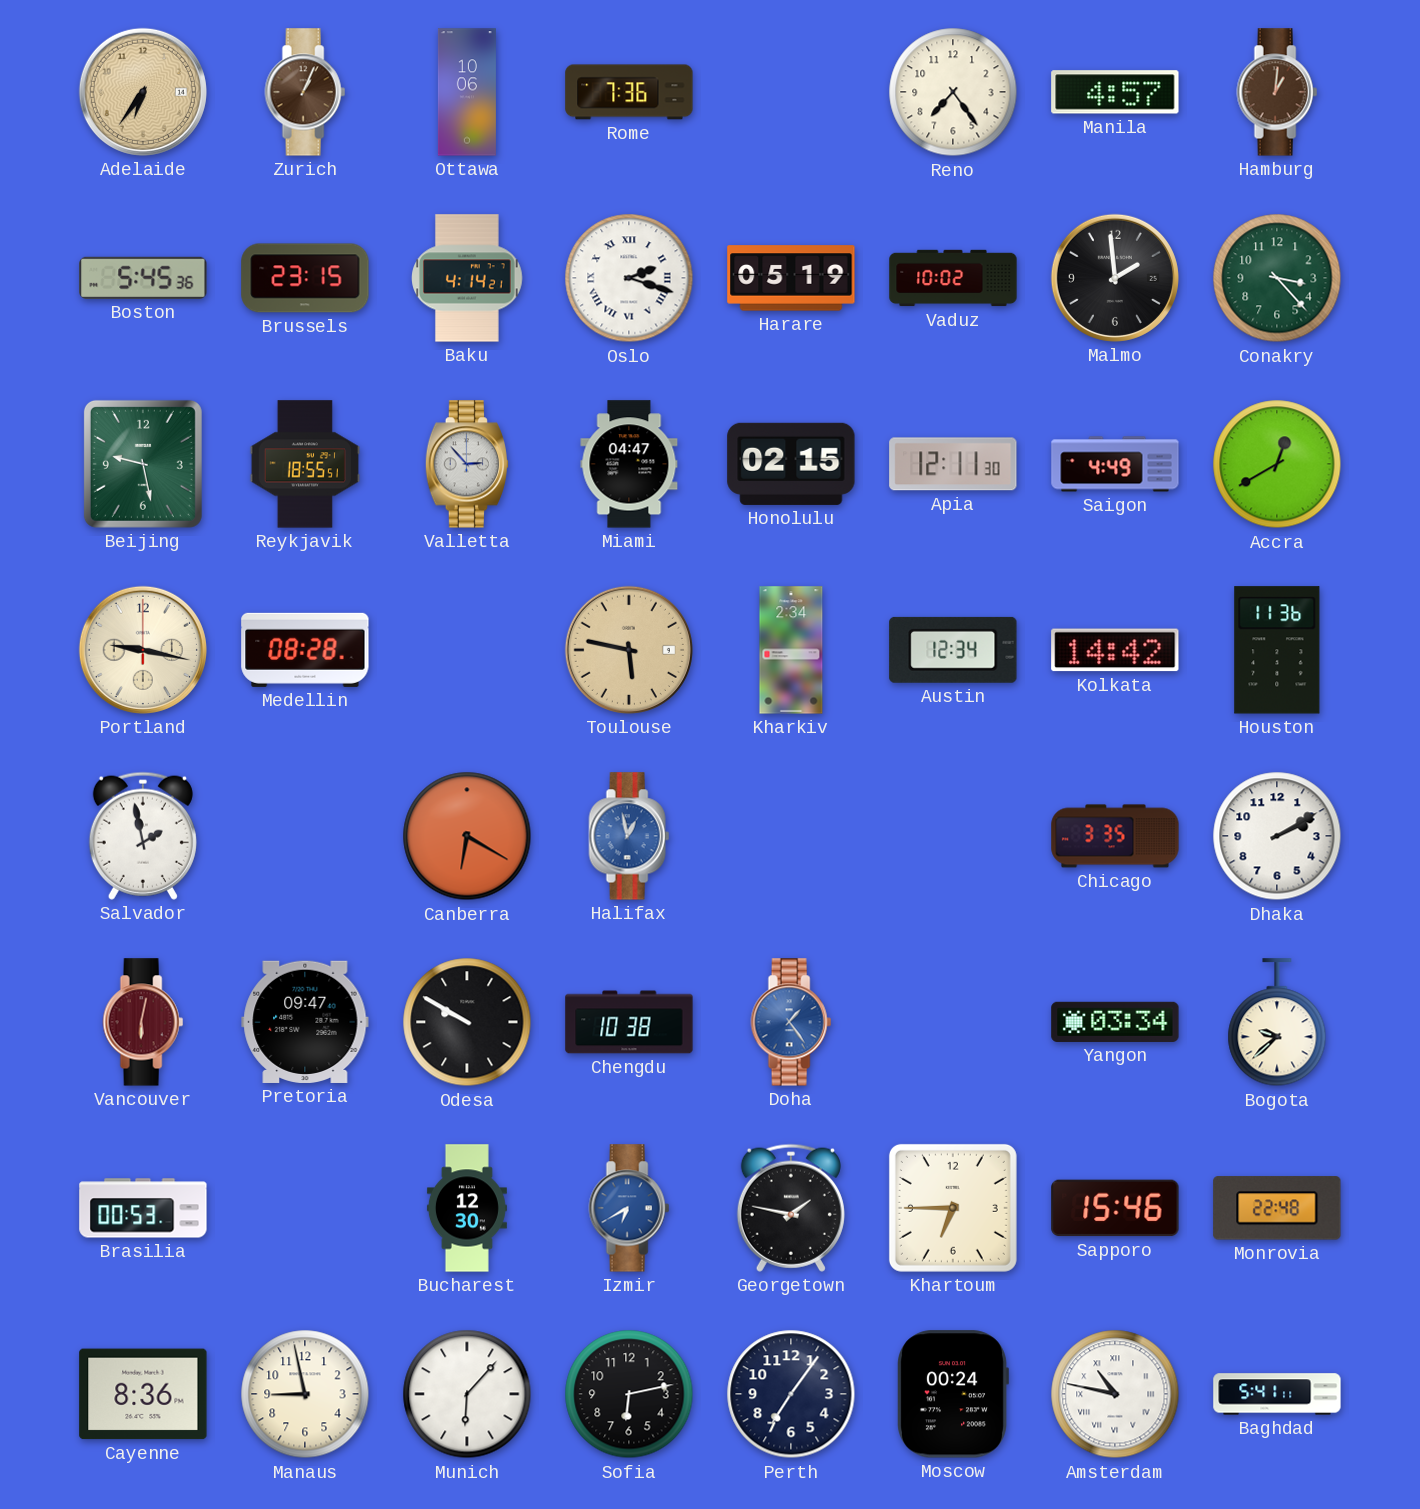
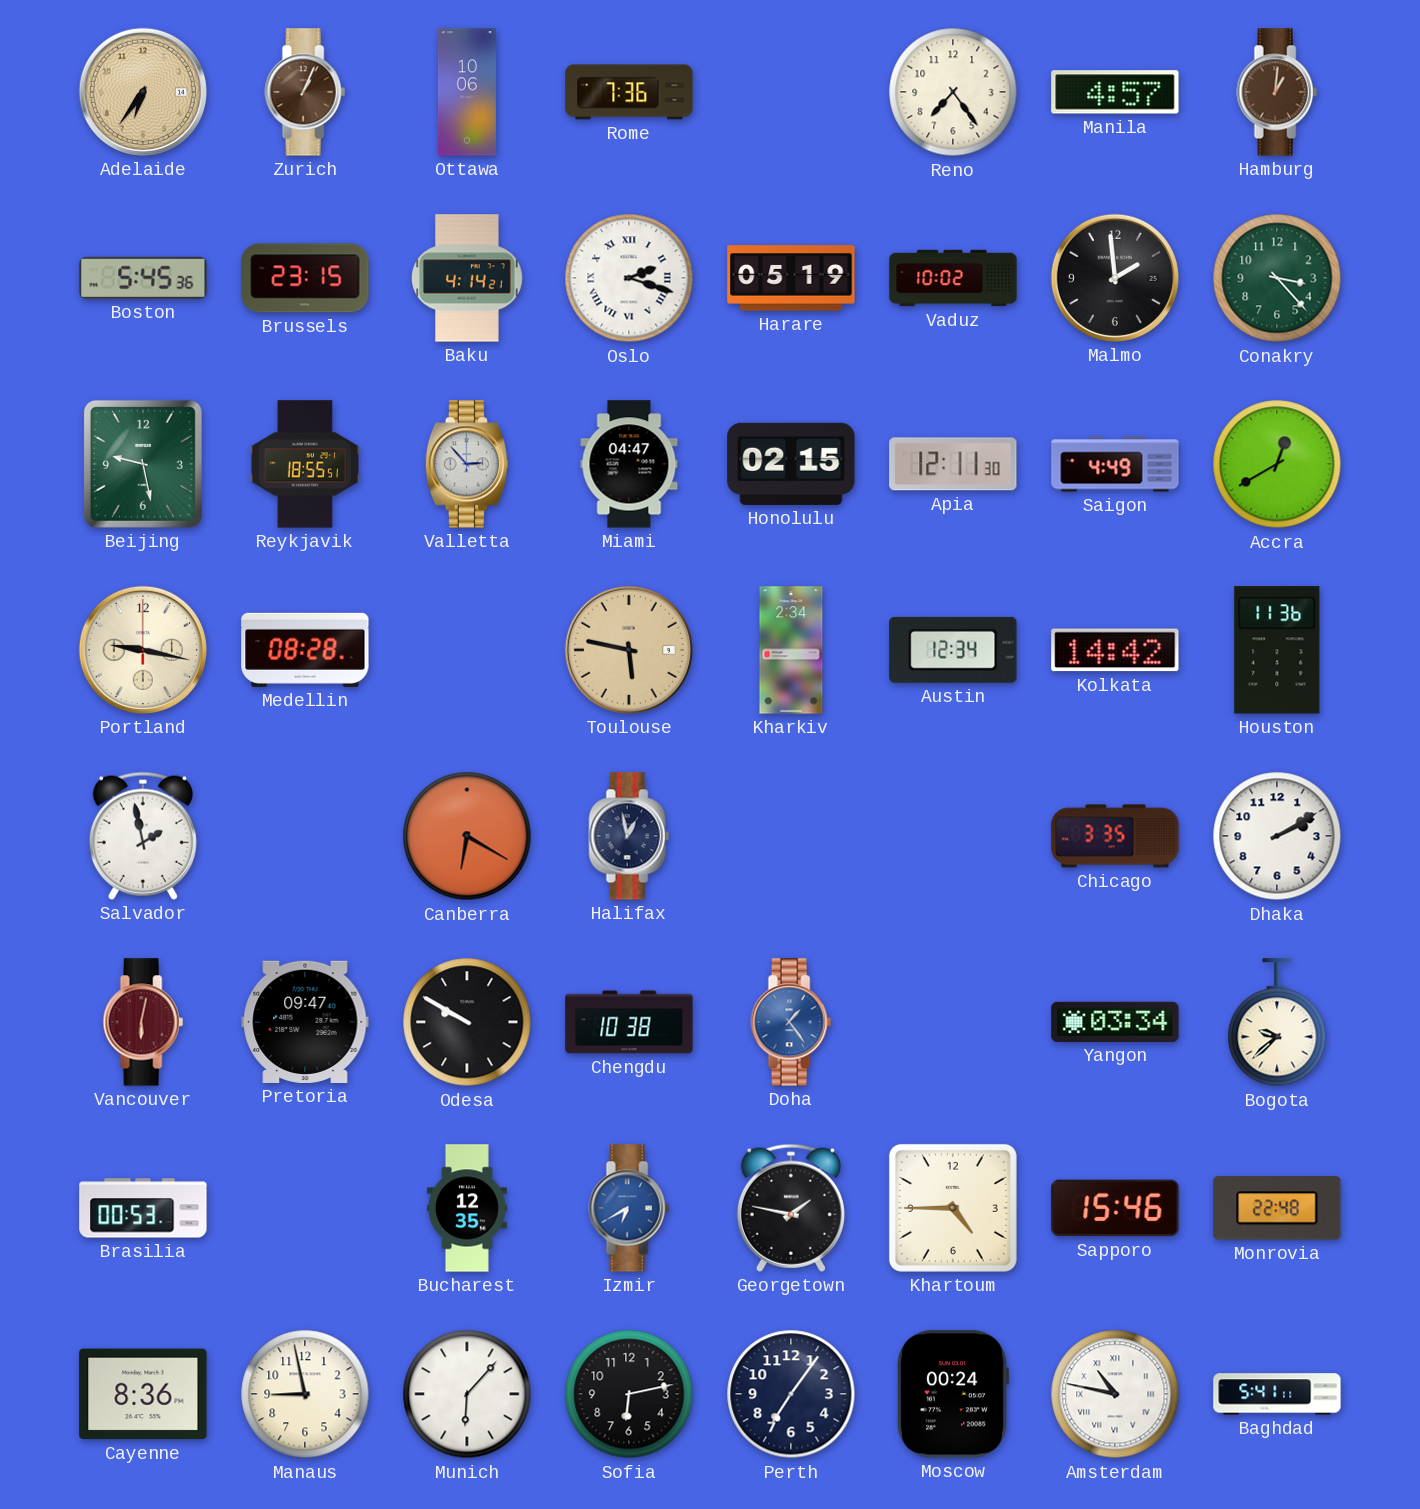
Halifax dial: blue -> navy (629, 836)
Bucharest: 12:30 -> 12:35 (467, 1208)
Khartoum: 6:45 -> 4:45 (953, 1208)
